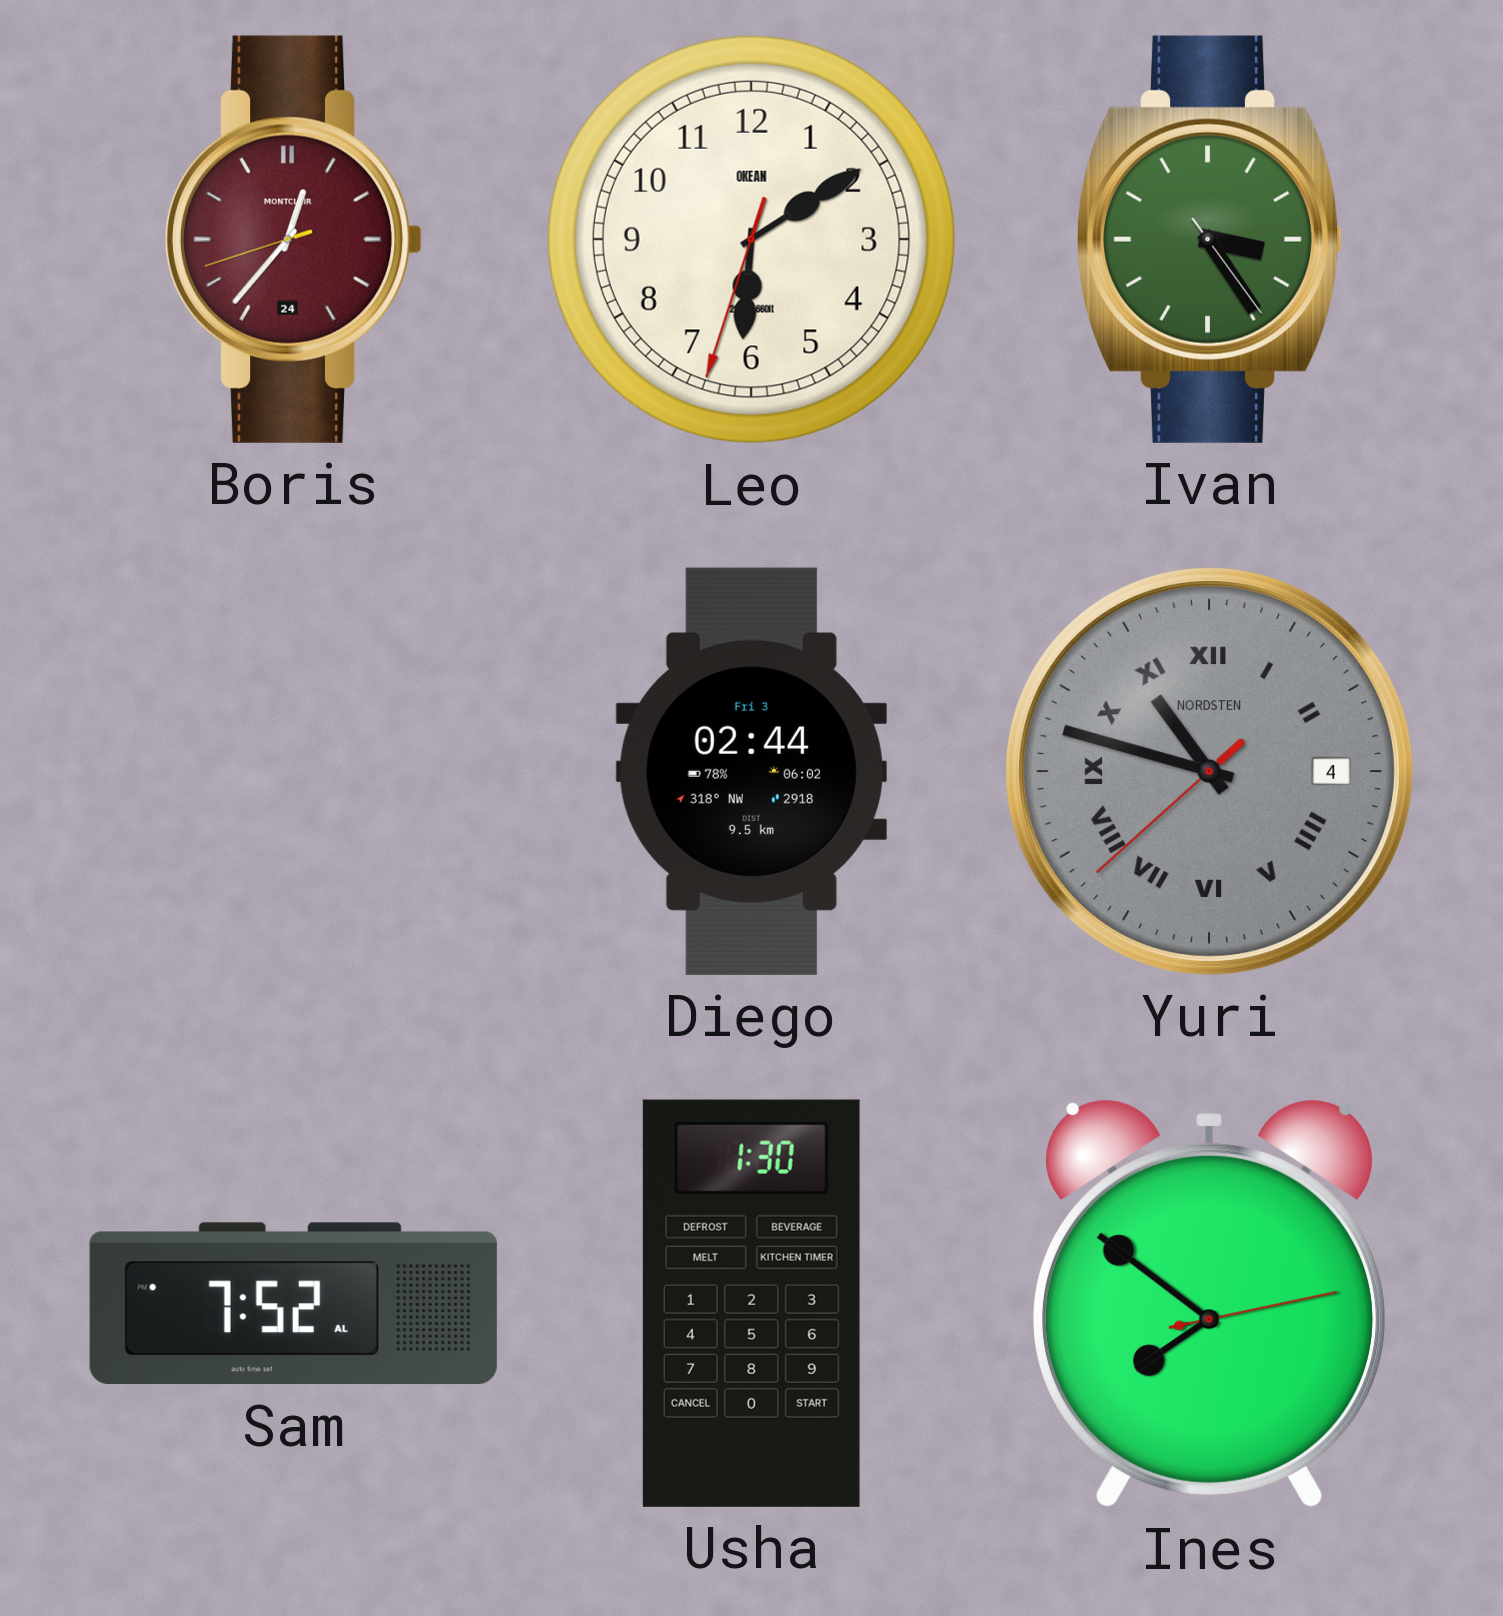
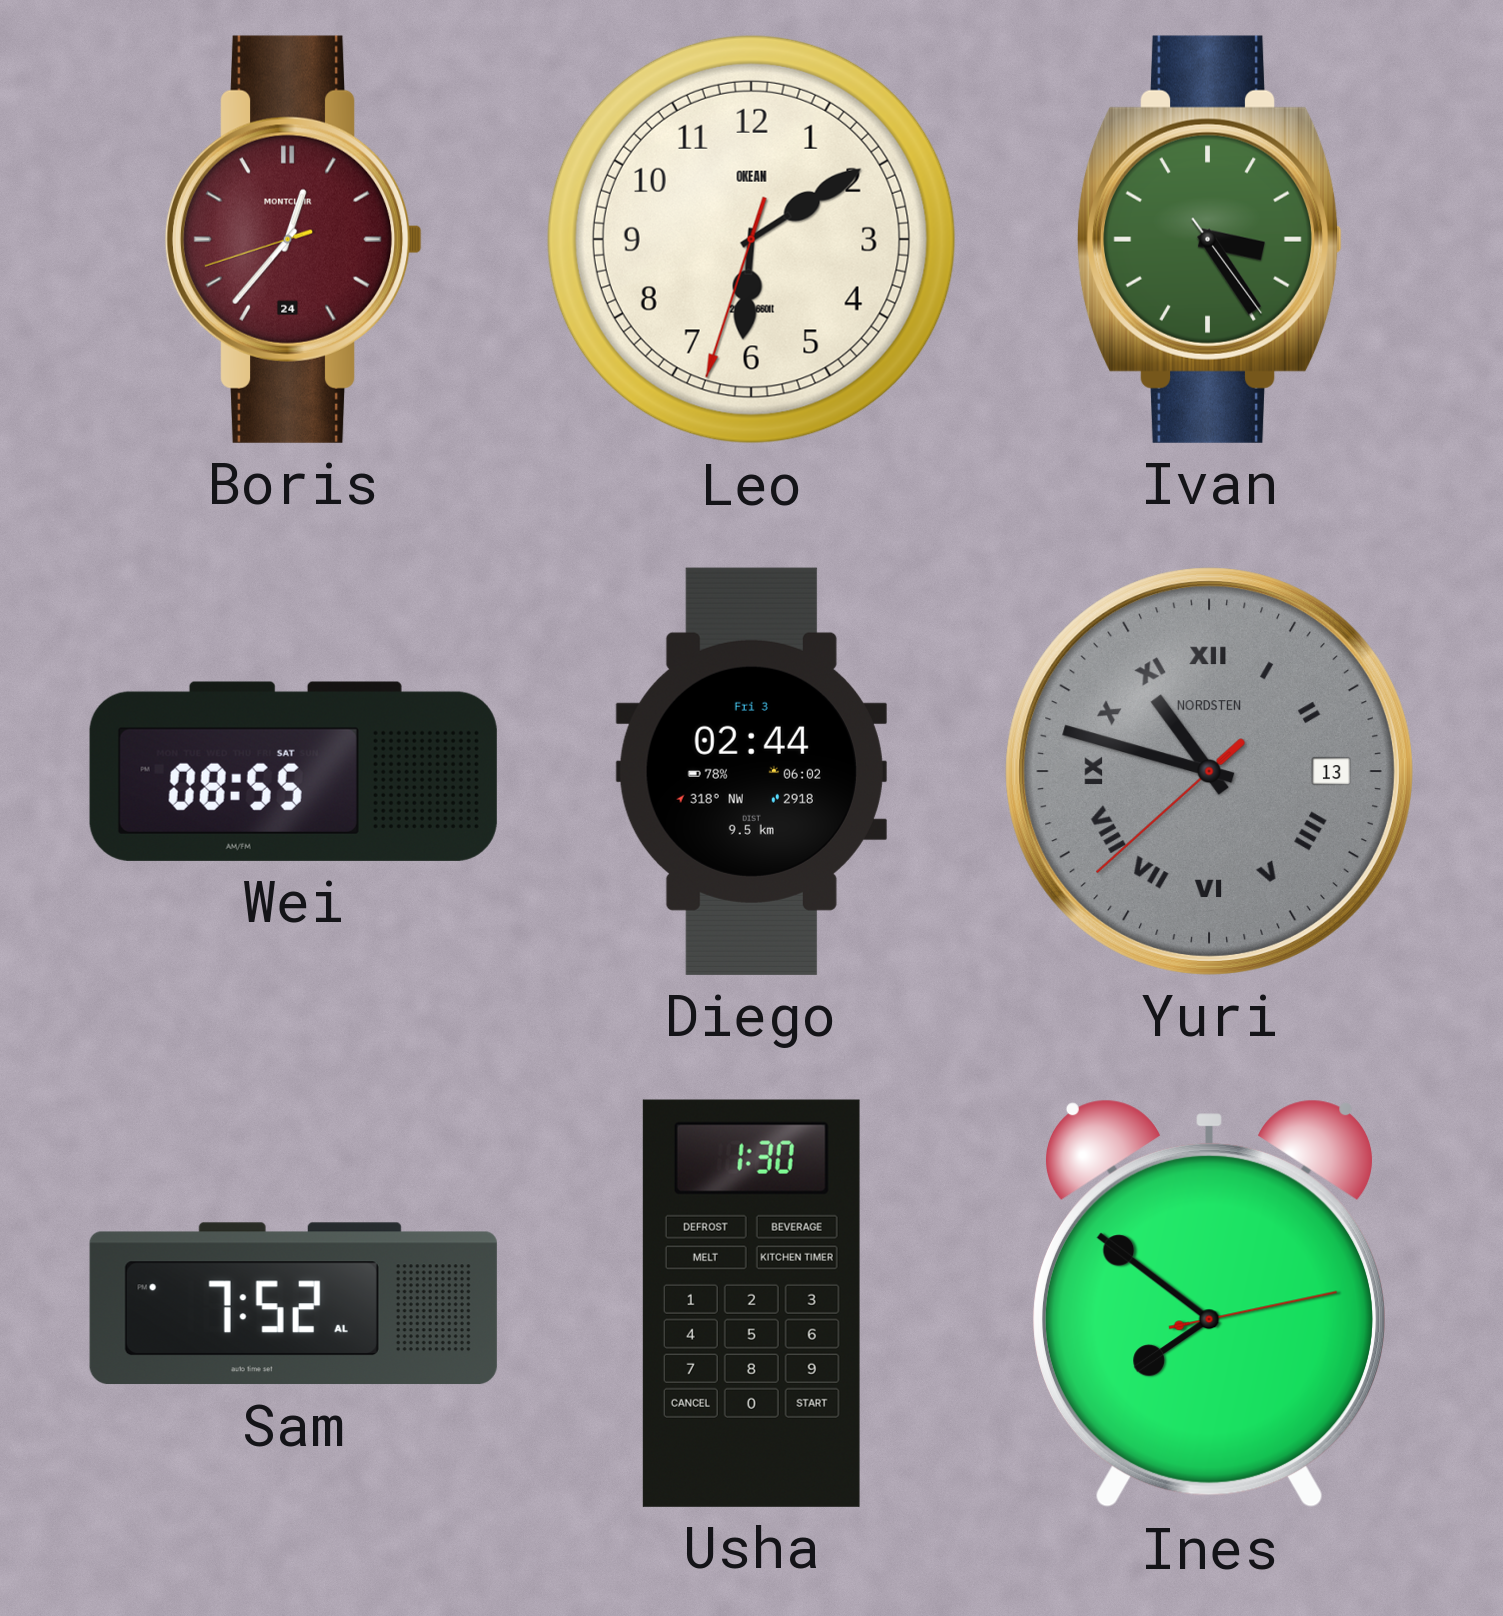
Wei: none -> 08:55 (293, 771)
Yuri date: 4 -> 13 (1209, 771)
